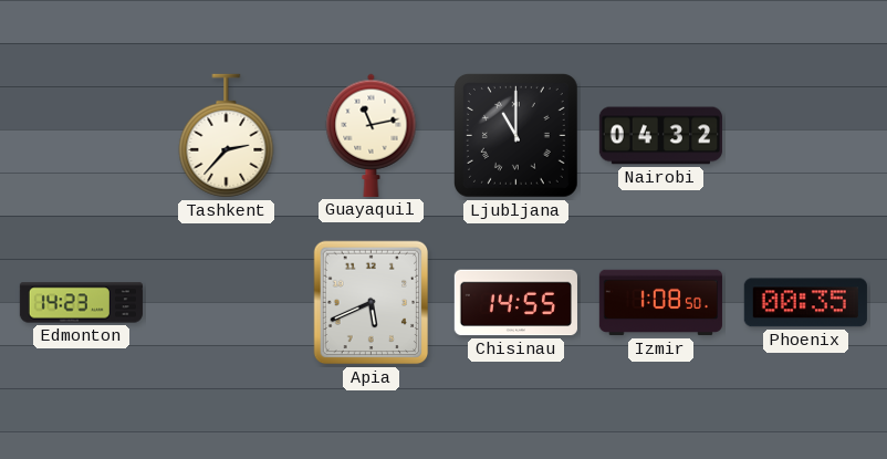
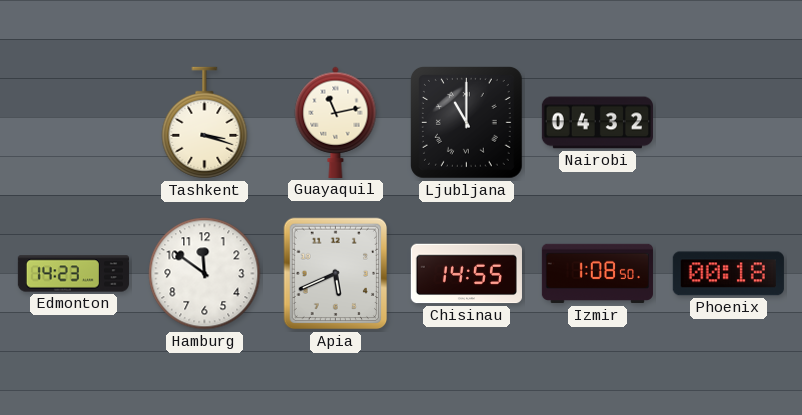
Tashkent: 2:37 -> 3:18 (205, 123)
Hamburg: none -> 11:51 (205, 274)
Phoenix: 00:35 -> 00:18 (728, 274)
